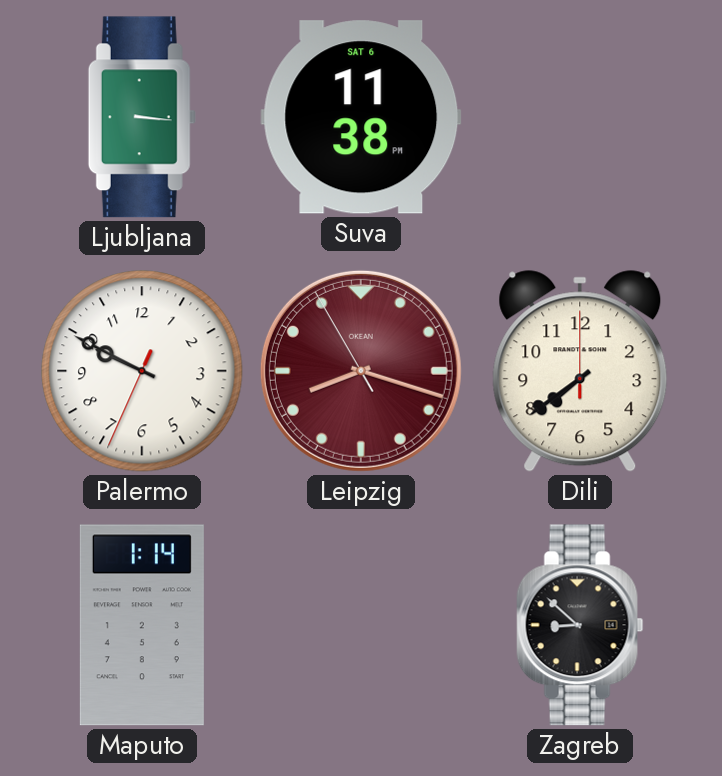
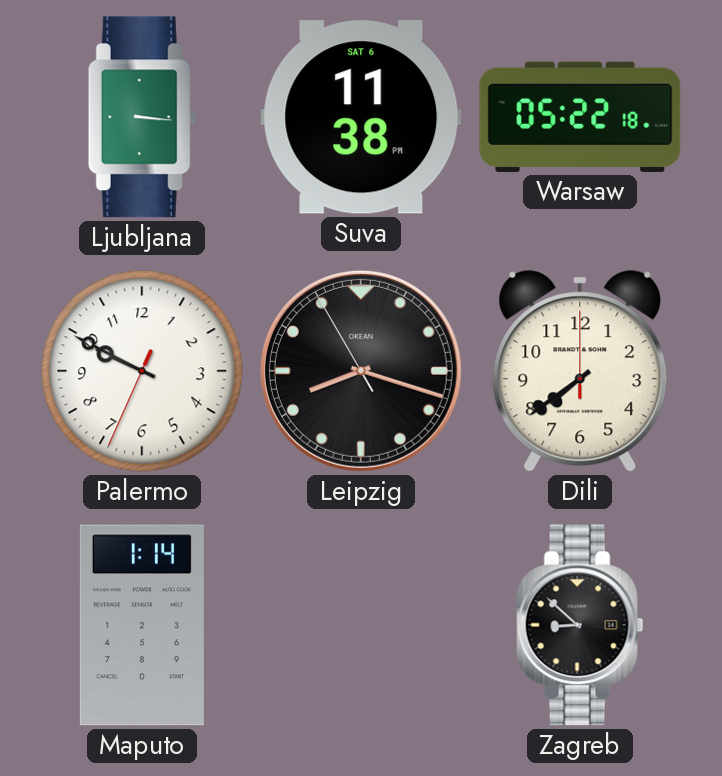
Warsaw: none -> 05:22 (580, 117)
Leipzig dial: burgundy -> black (361, 371)
